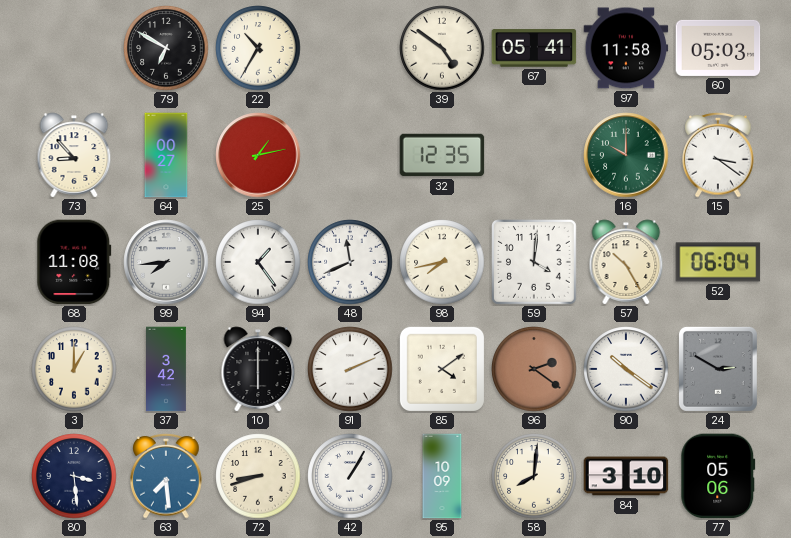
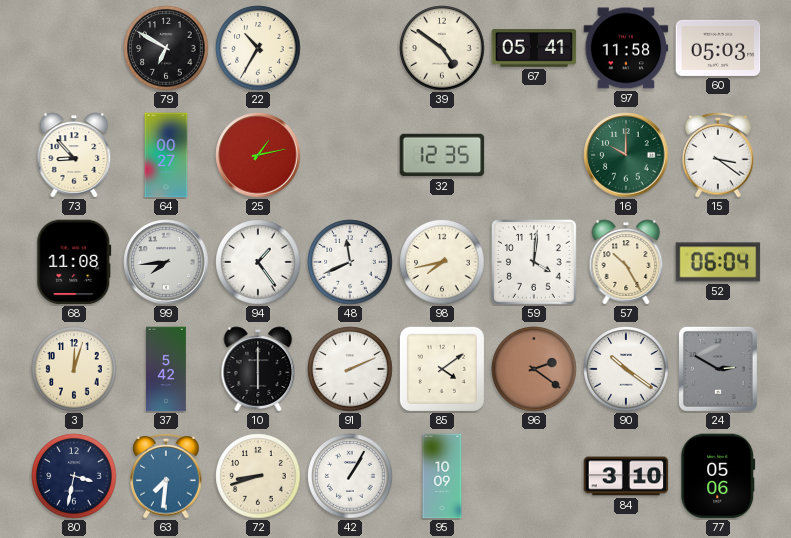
3: 1:00 -> 12:03 (74, 369)
37: 3:42 -> 5:42 (167, 369)
80: 3:29 -> 3:32 (74, 476)
63: 7:29 -> 7:31 (166, 477)
58: 8:01 -> none (534, 476)
